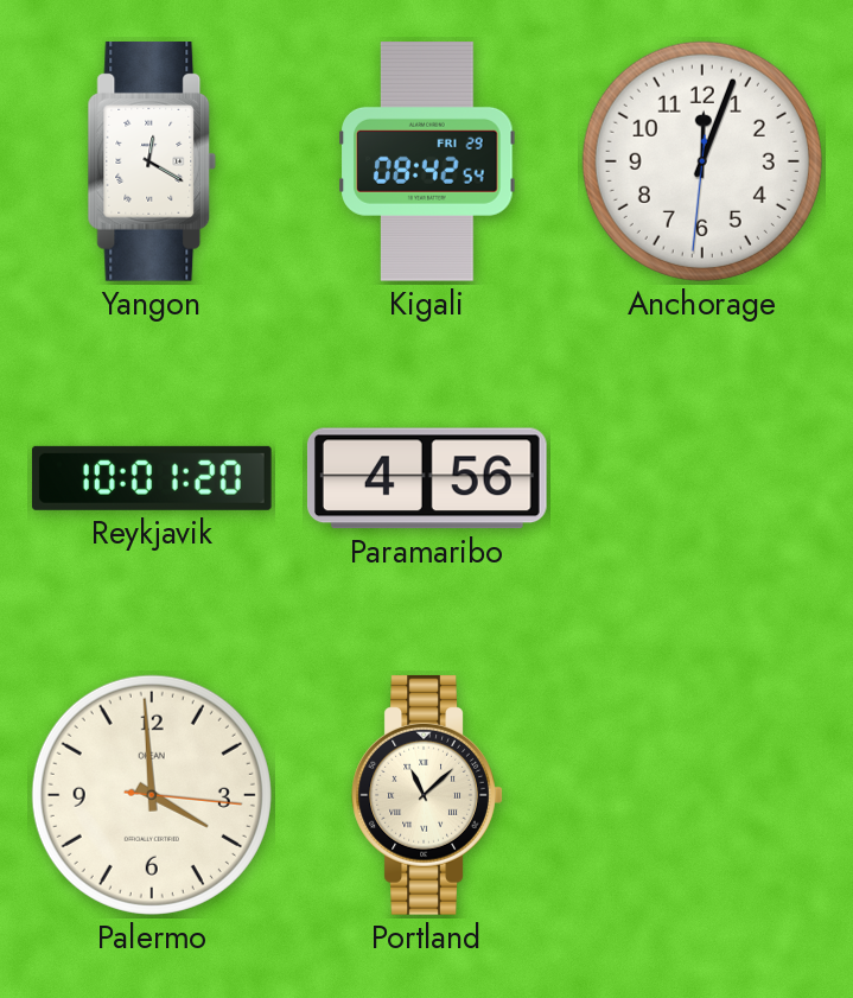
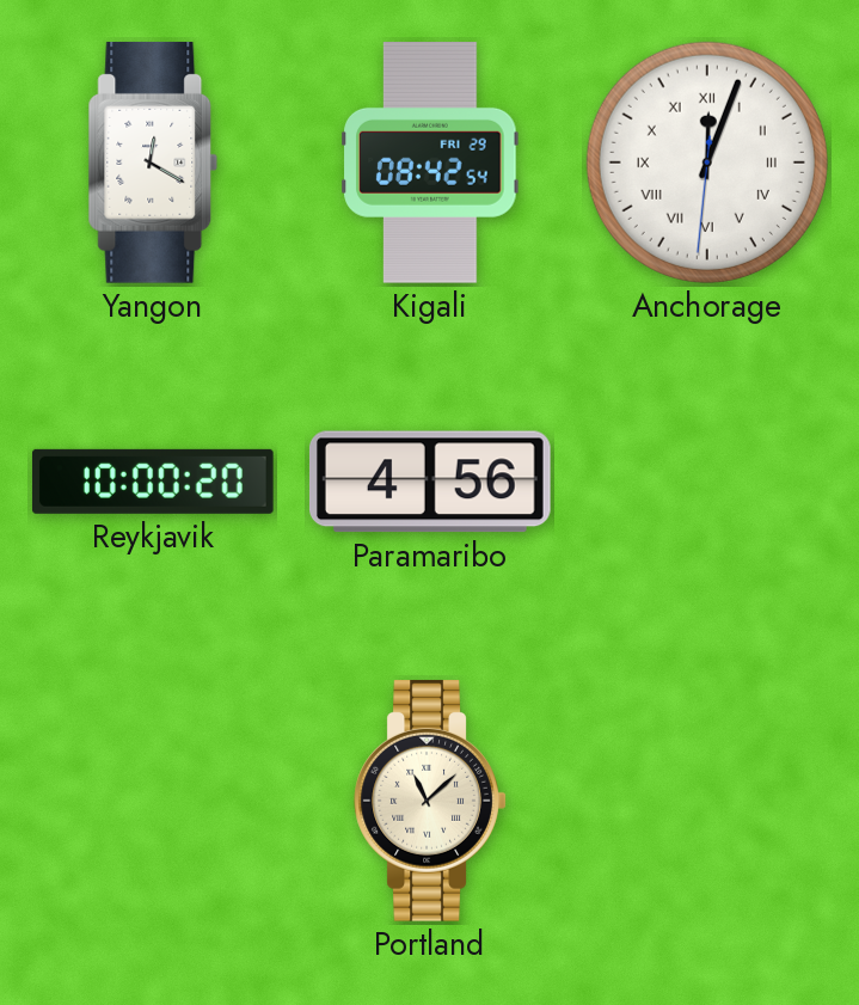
Anchorage numerals: Arabic -> Roman (707, 163)
Reykjavik: 10:01 -> 10:00 (153, 482)
Palermo: 3:59 -> none (152, 795)
